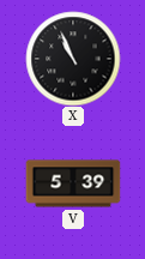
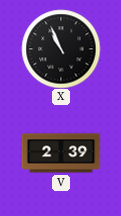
V: 5:39 -> 2:39 (61, 153)
